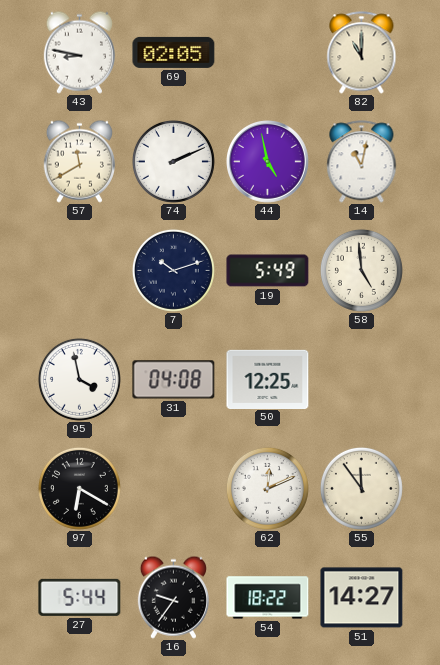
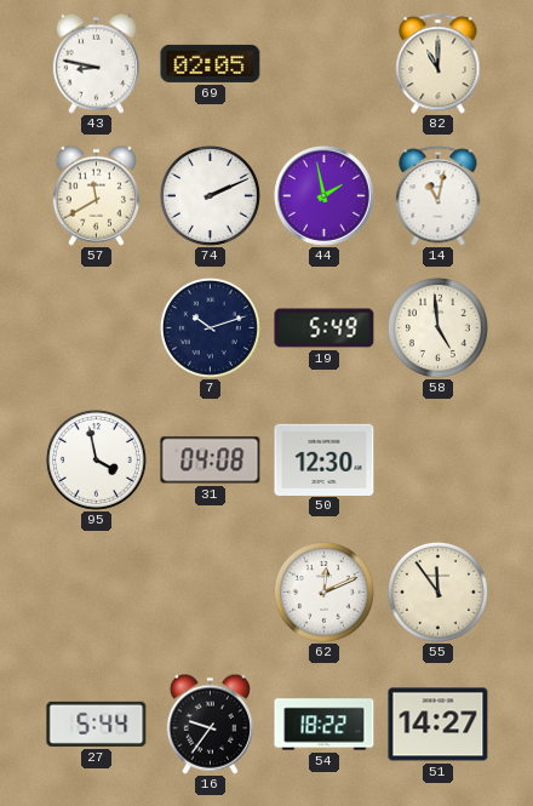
44: 4:58 -> 1:58 (325, 196)
50: 12:25 -> 12:30 (325, 459)
97: 6:20 -> none (79, 488)
